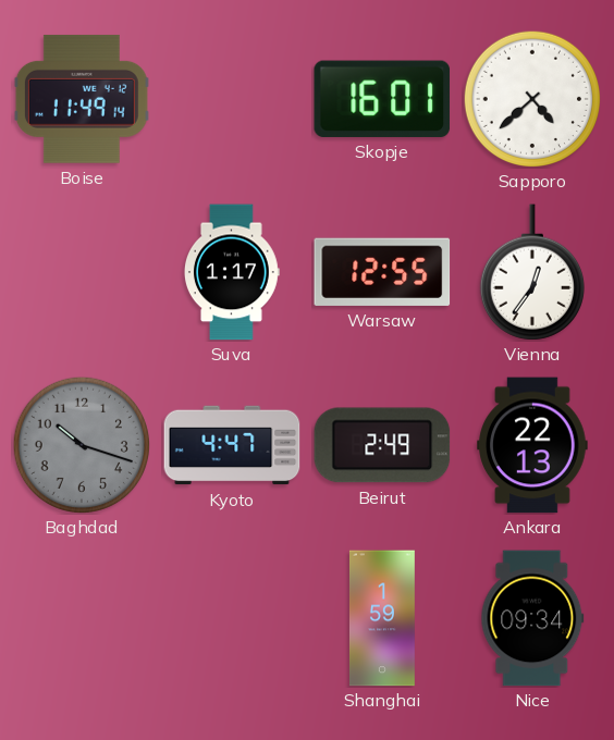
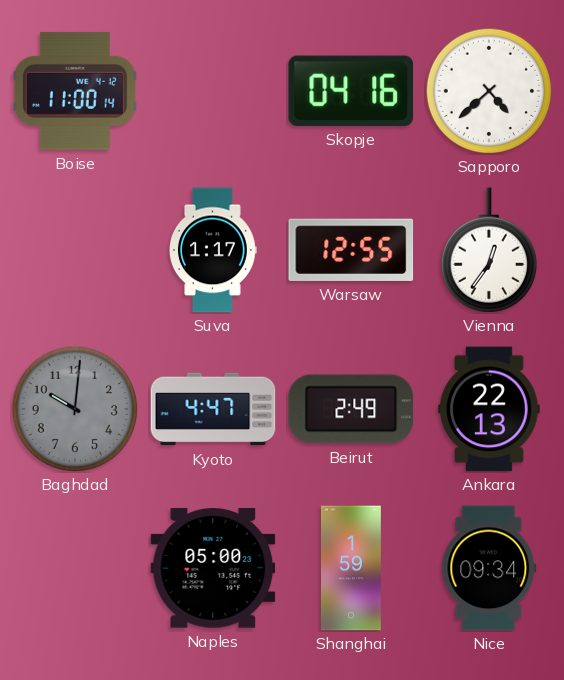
Boise: 11:49 -> 11:00 (75, 91)
Skopje: 16:01 -> 04:16 (351, 91)
Baghdad: 10:18 -> 10:01 (74, 408)
Naples: none -> 05:00 (213, 568)
